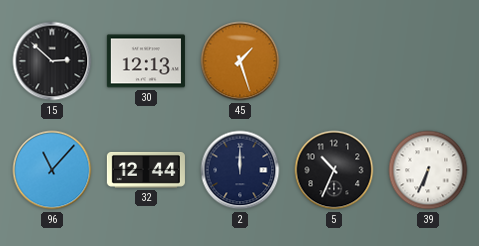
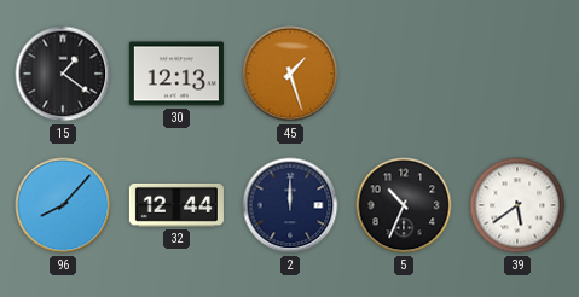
15: 2:52 -> 1:21 (63, 74)
96: 11:07 -> 8:07 (63, 205)
39: 6:34 -> 5:39 (517, 205)
